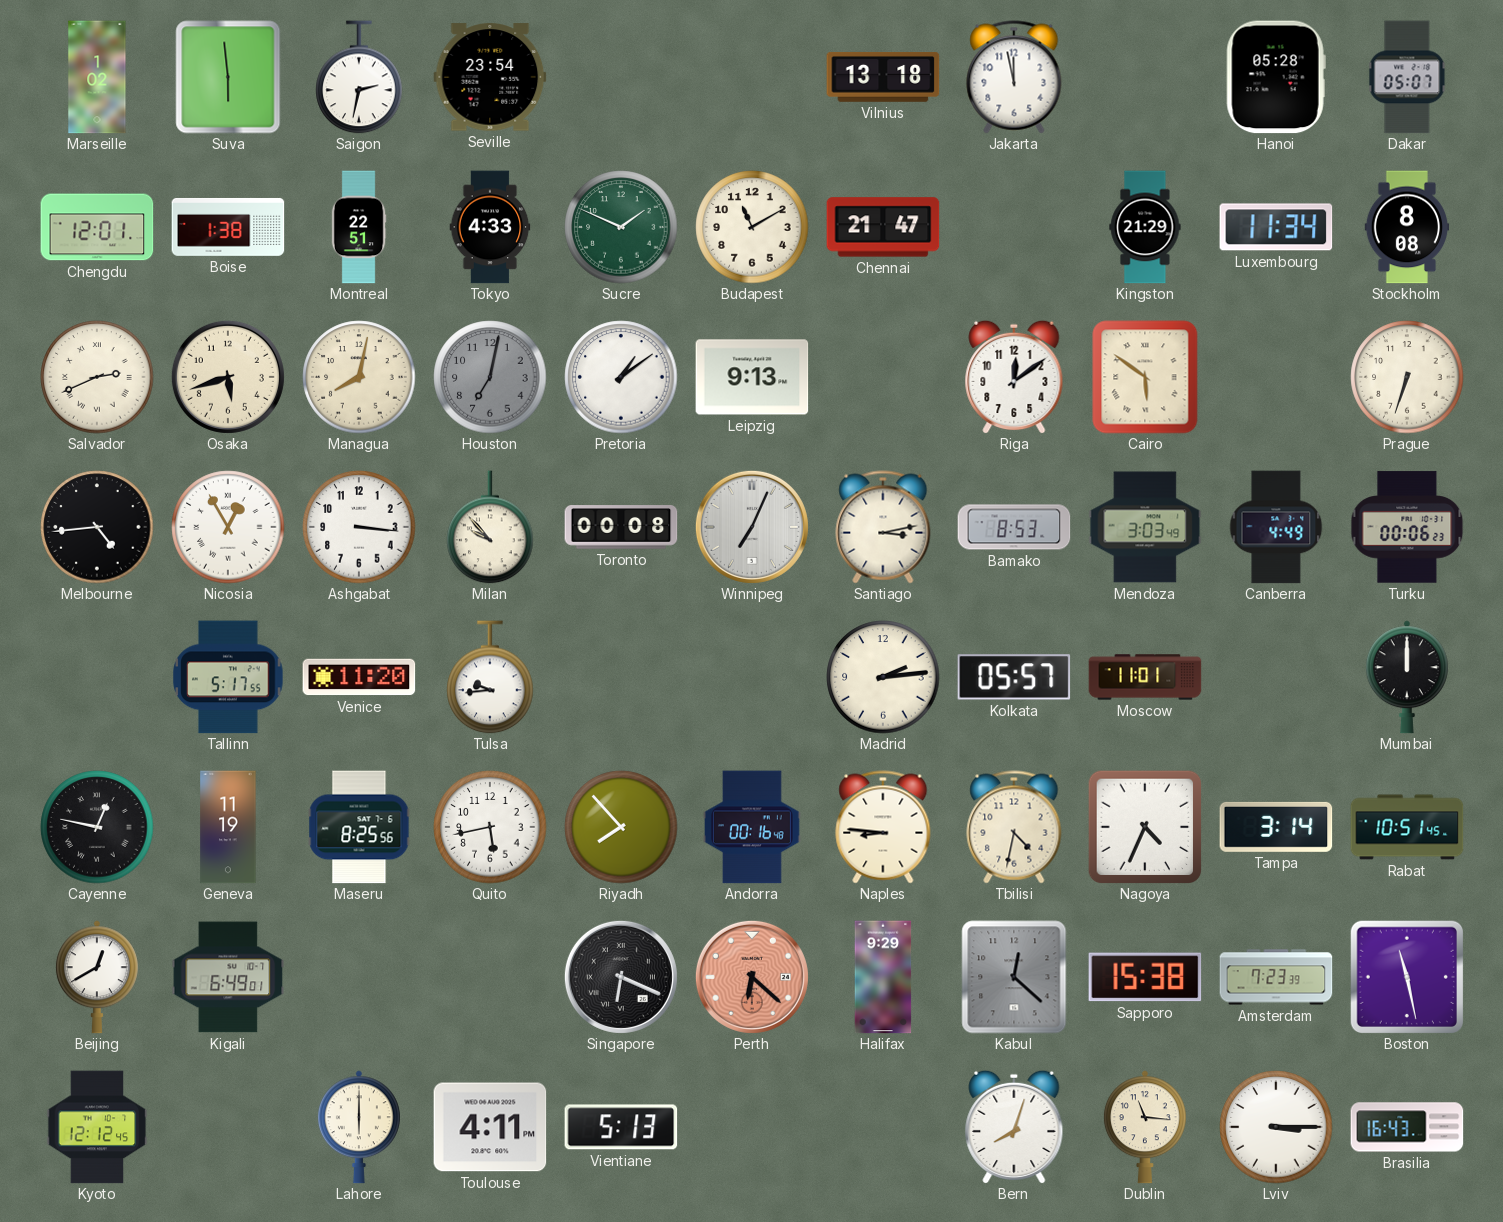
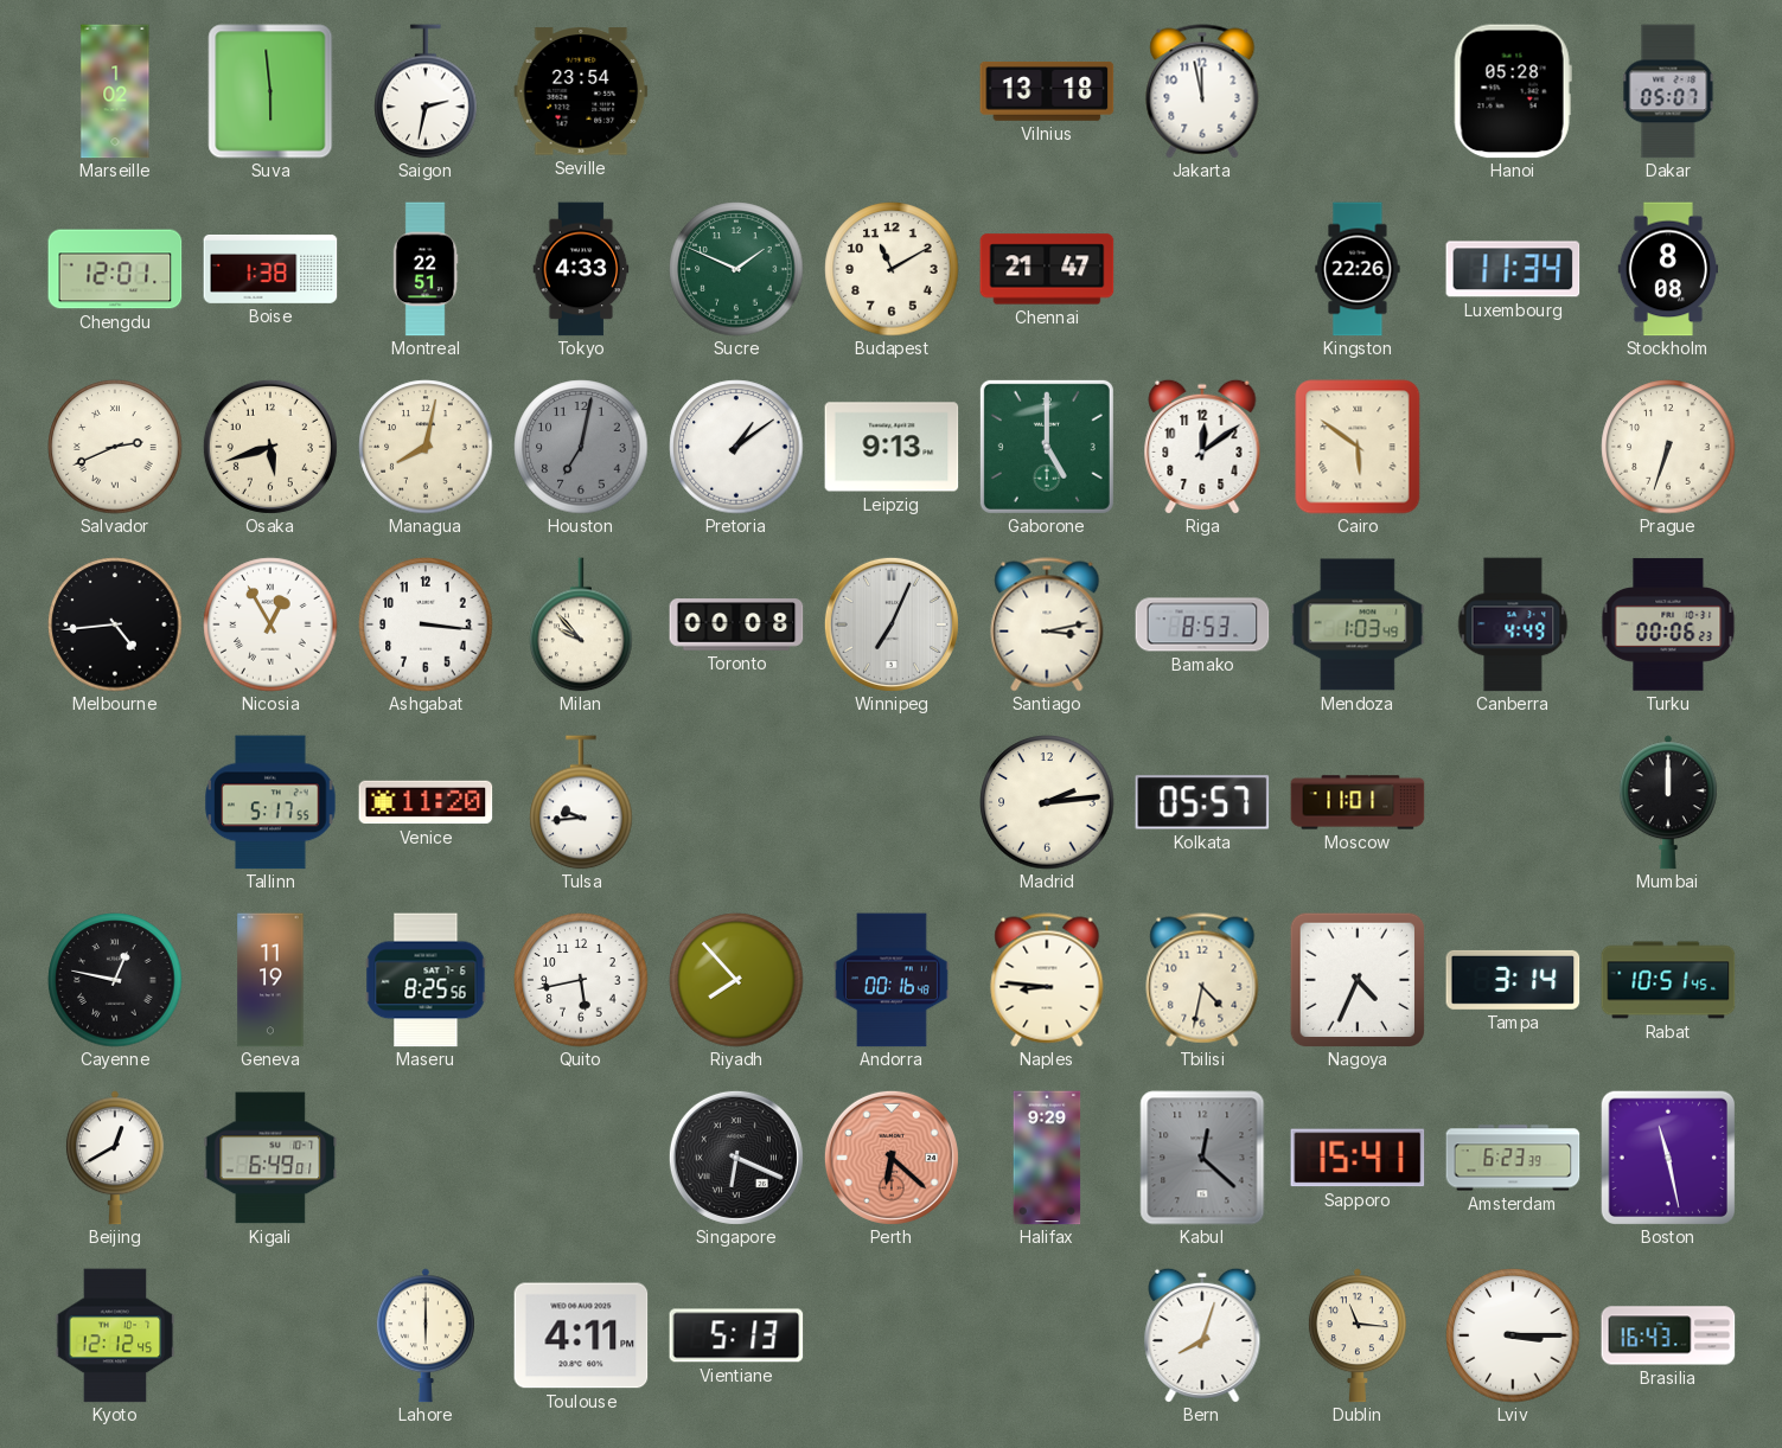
Kingston: 21:29 -> 22:26 (1358, 269)
Gaborone: none -> 5:00 (1047, 447)
Mendoza: 3:03 -> 1:03 (1358, 624)
Sapporo: 15:38 -> 15:41 (1358, 1158)
Amsterdam: 7:23 -> 6:23 (1513, 1158)
